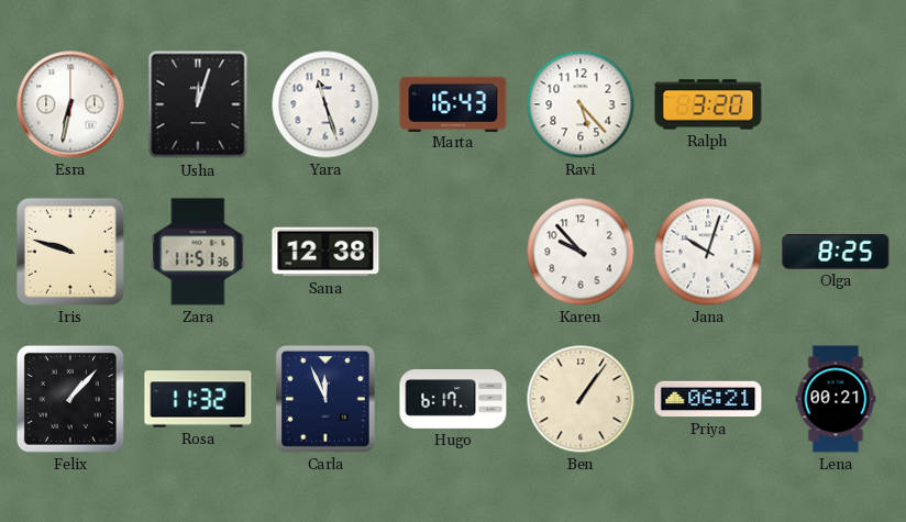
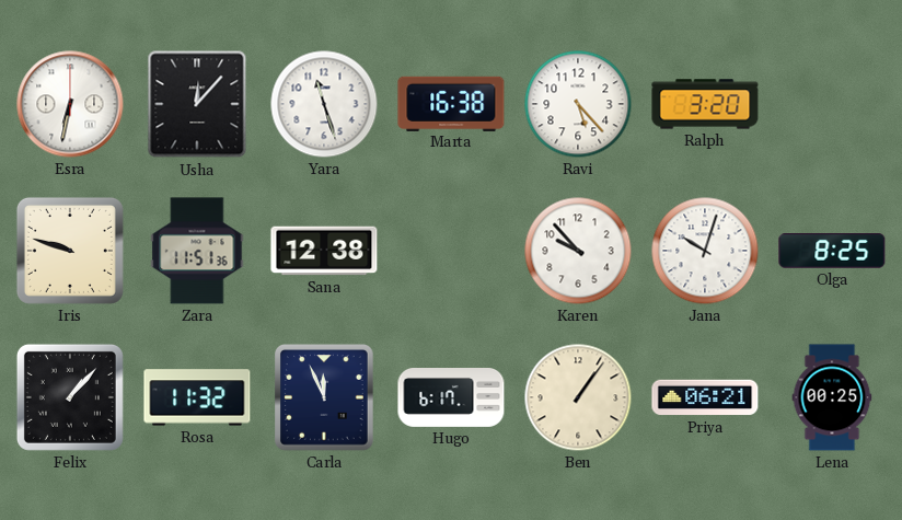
Usha: 12:03 -> 12:07 (197, 104)
Marta: 16:43 -> 16:38 (451, 103)
Lena: 00:21 -> 00:25 (832, 397)
